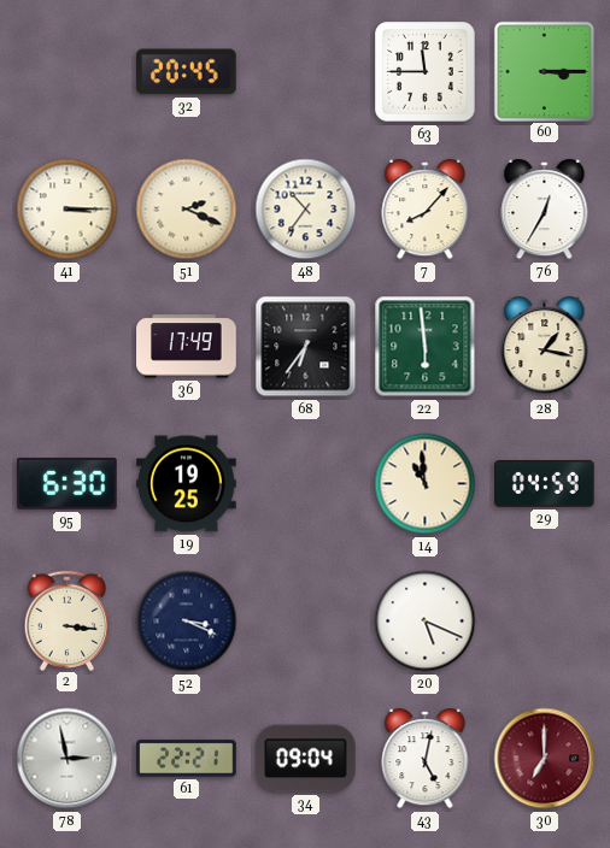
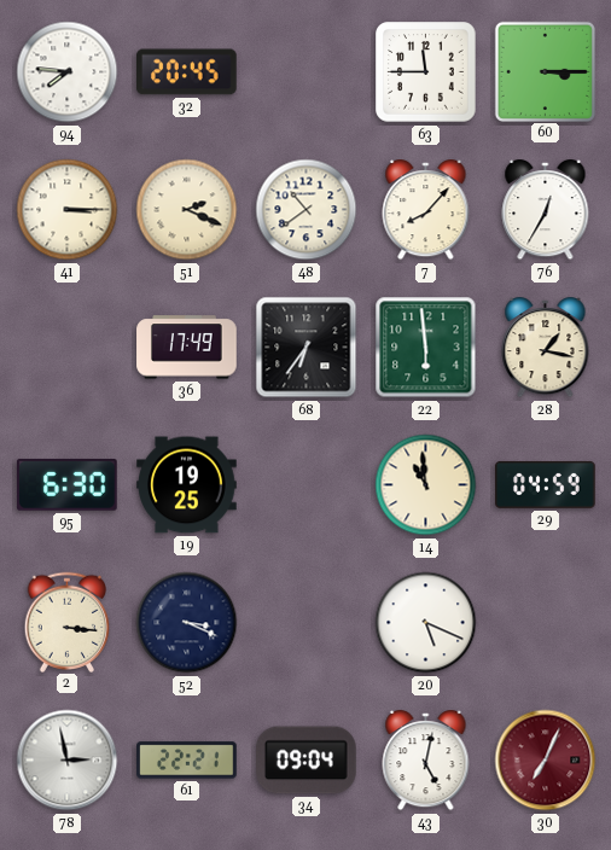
94: none -> 7:46 (68, 72)
48: 10:36 -> 10:39 (307, 210)
30: 7:00 -> 7:04 (546, 761)
